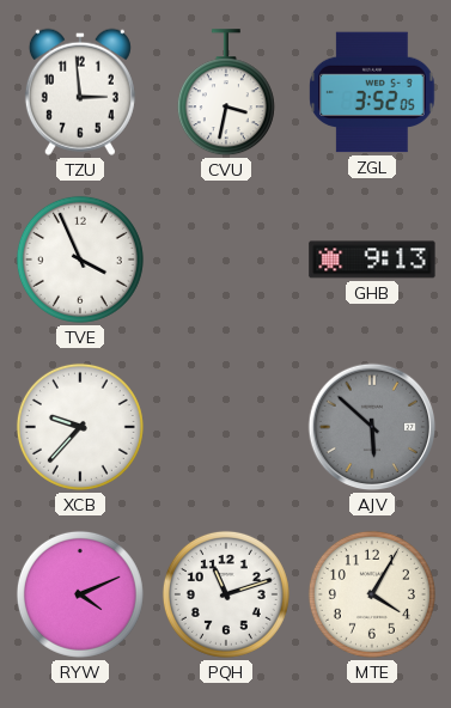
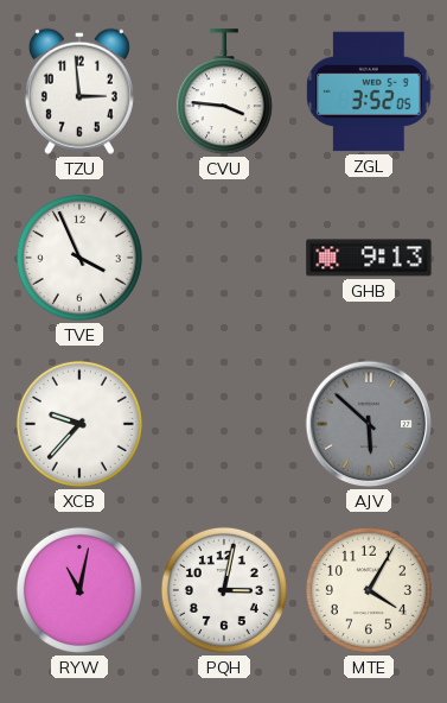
CVU: 3:32 -> 3:46 (224, 93)
RYW: 4:11 -> 11:02 (79, 590)
PQH: 11:12 -> 3:02 (224, 590)
